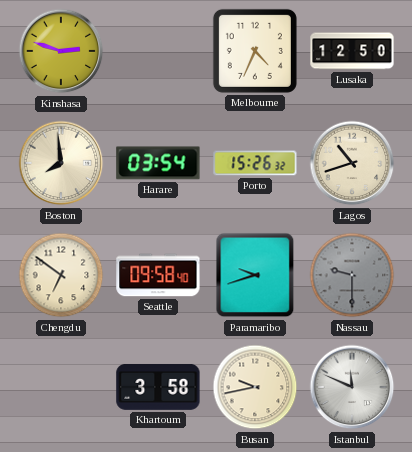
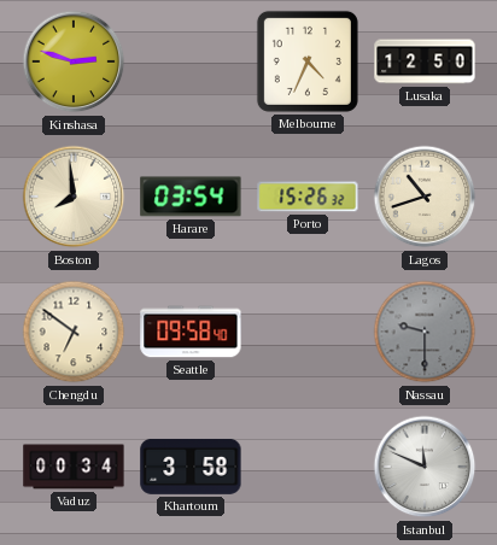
Paramaribo: 9:42 -> none (255, 275)
Vaduz: none -> 00:34 (74, 467)
Busan: 9:43 -> none (255, 387)
